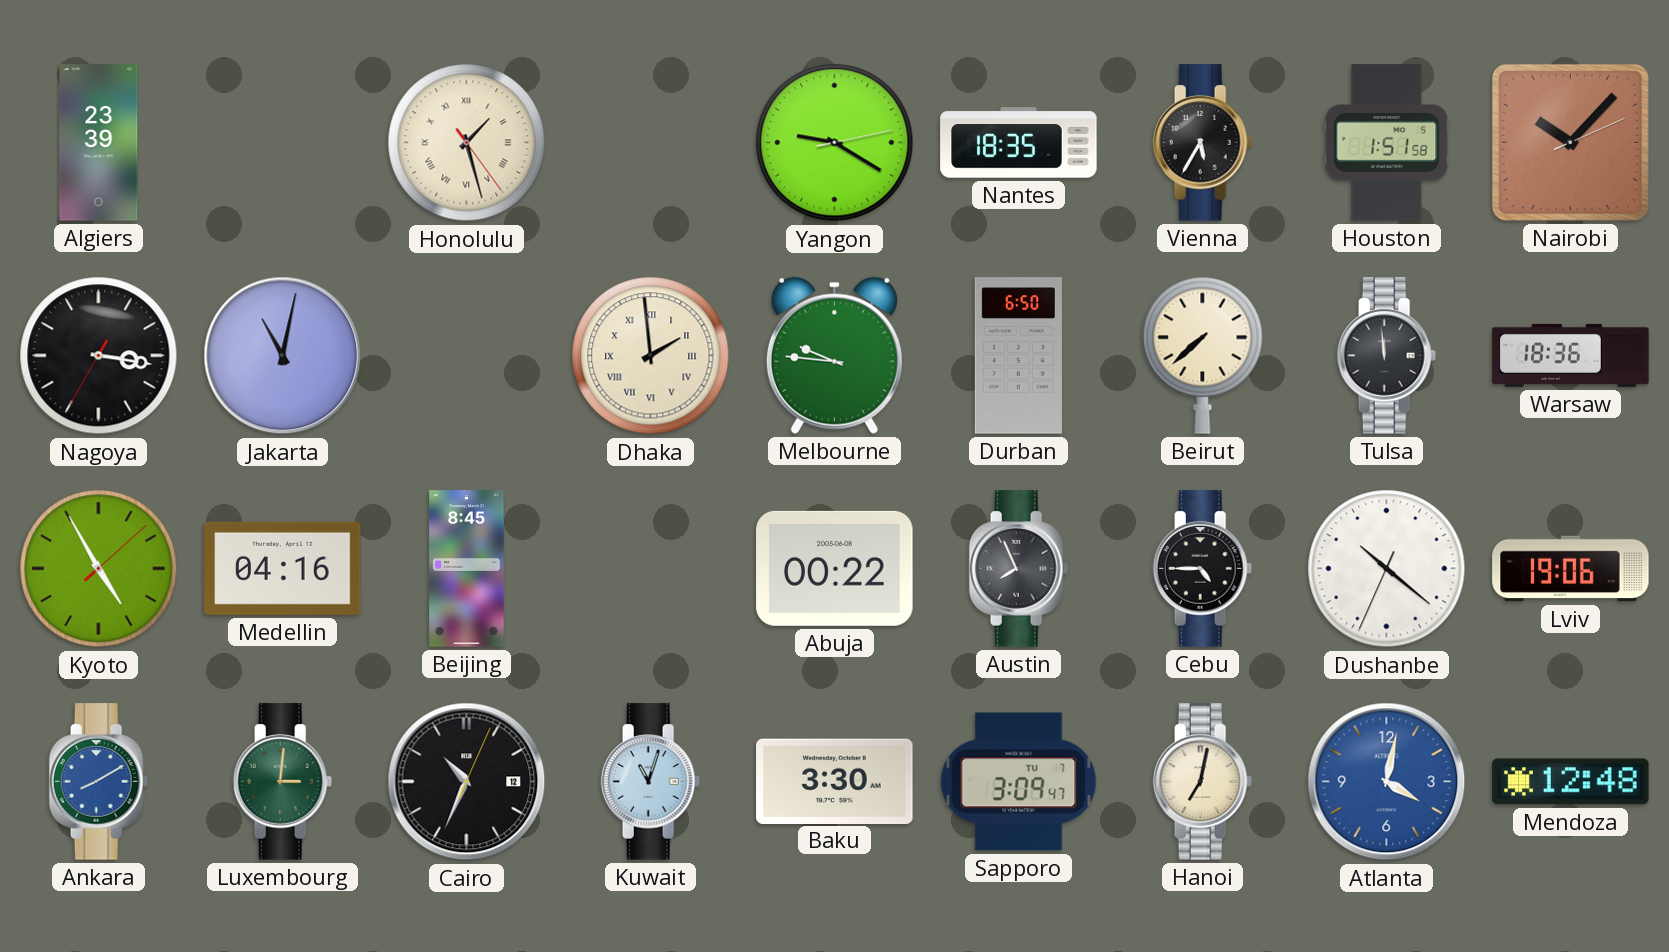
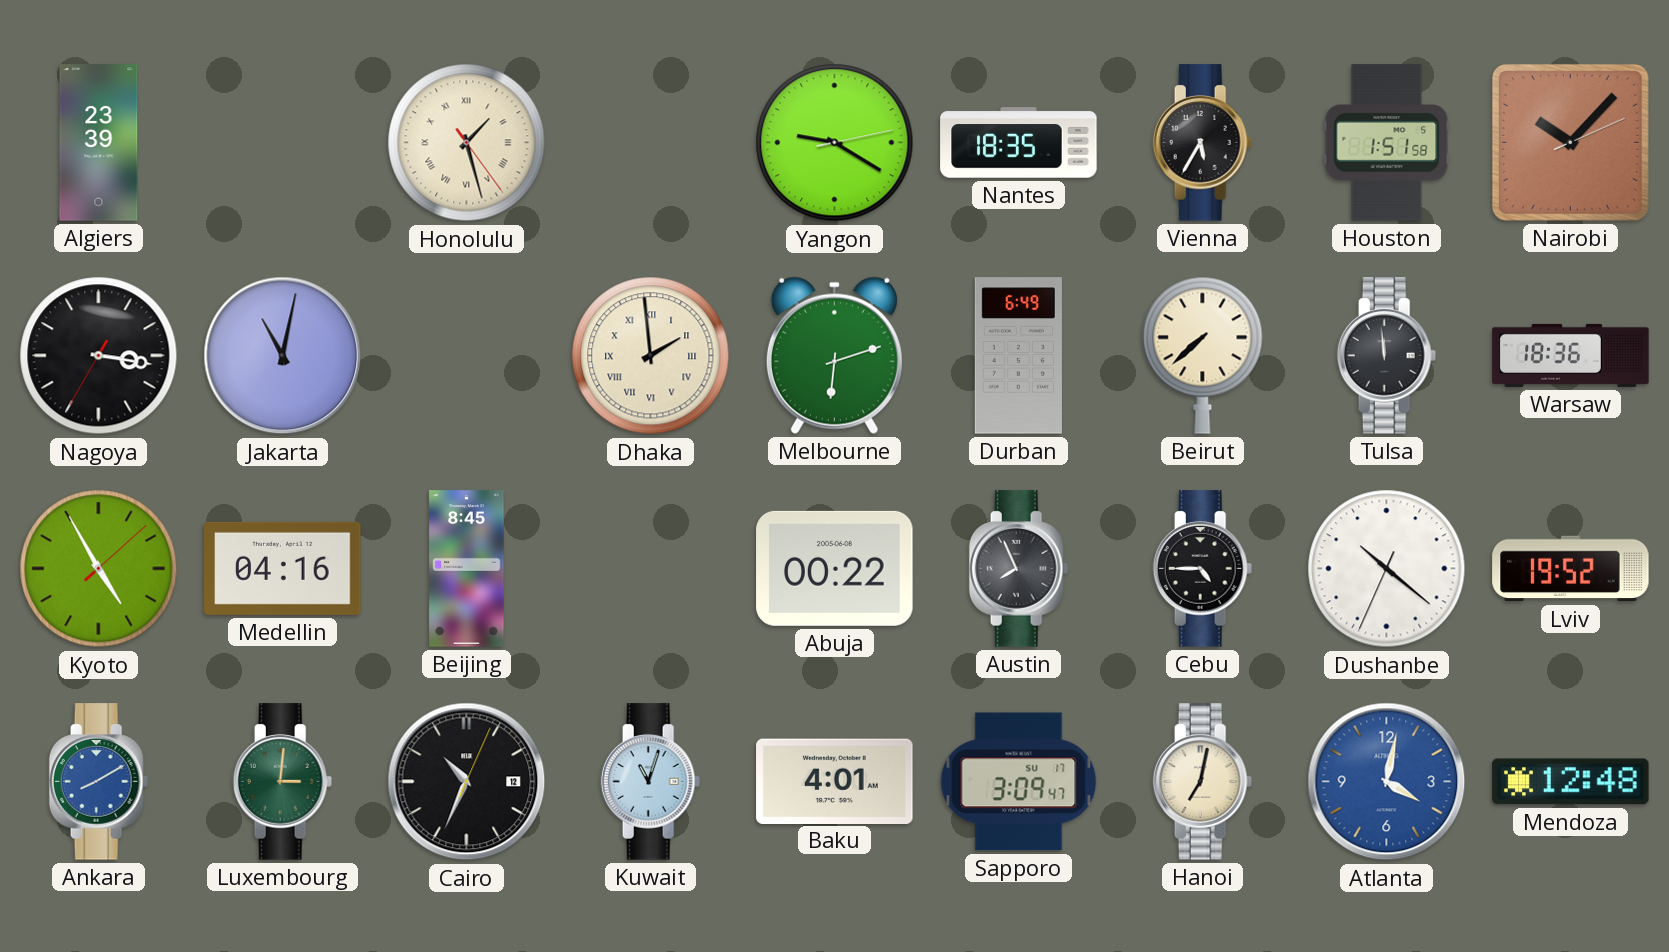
Melbourne: 9:46 -> 6:12 (834, 355)
Durban: 6:50 -> 6:49 (1018, 356)
Lviv: 19:06 -> 19:52 (1571, 569)
Baku: 3:30 -> 4:01 (835, 781)
Sapporo date: TU 7 -> SU 17 (1019, 782)
